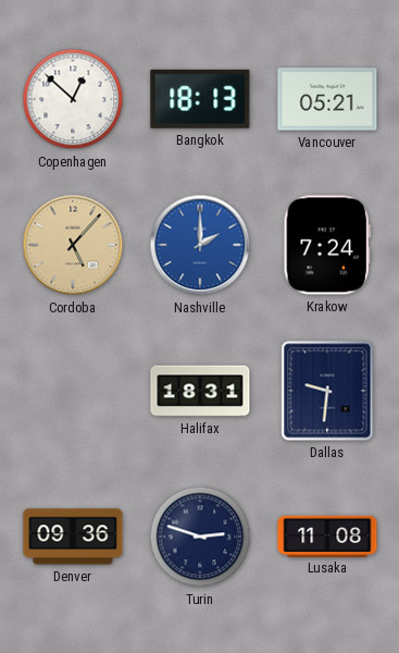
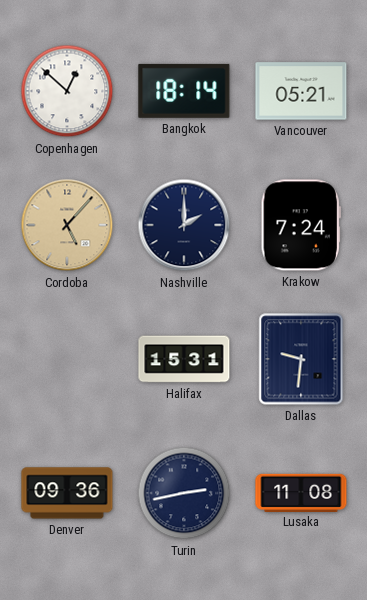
Bangkok: 18:13 -> 18:14 (184, 91)
Nashville dial: blue -> navy (184, 225)
Halifax: 18:31 -> 15:31 (184, 359)
Turin: 2:48 -> 2:43 (184, 493)
